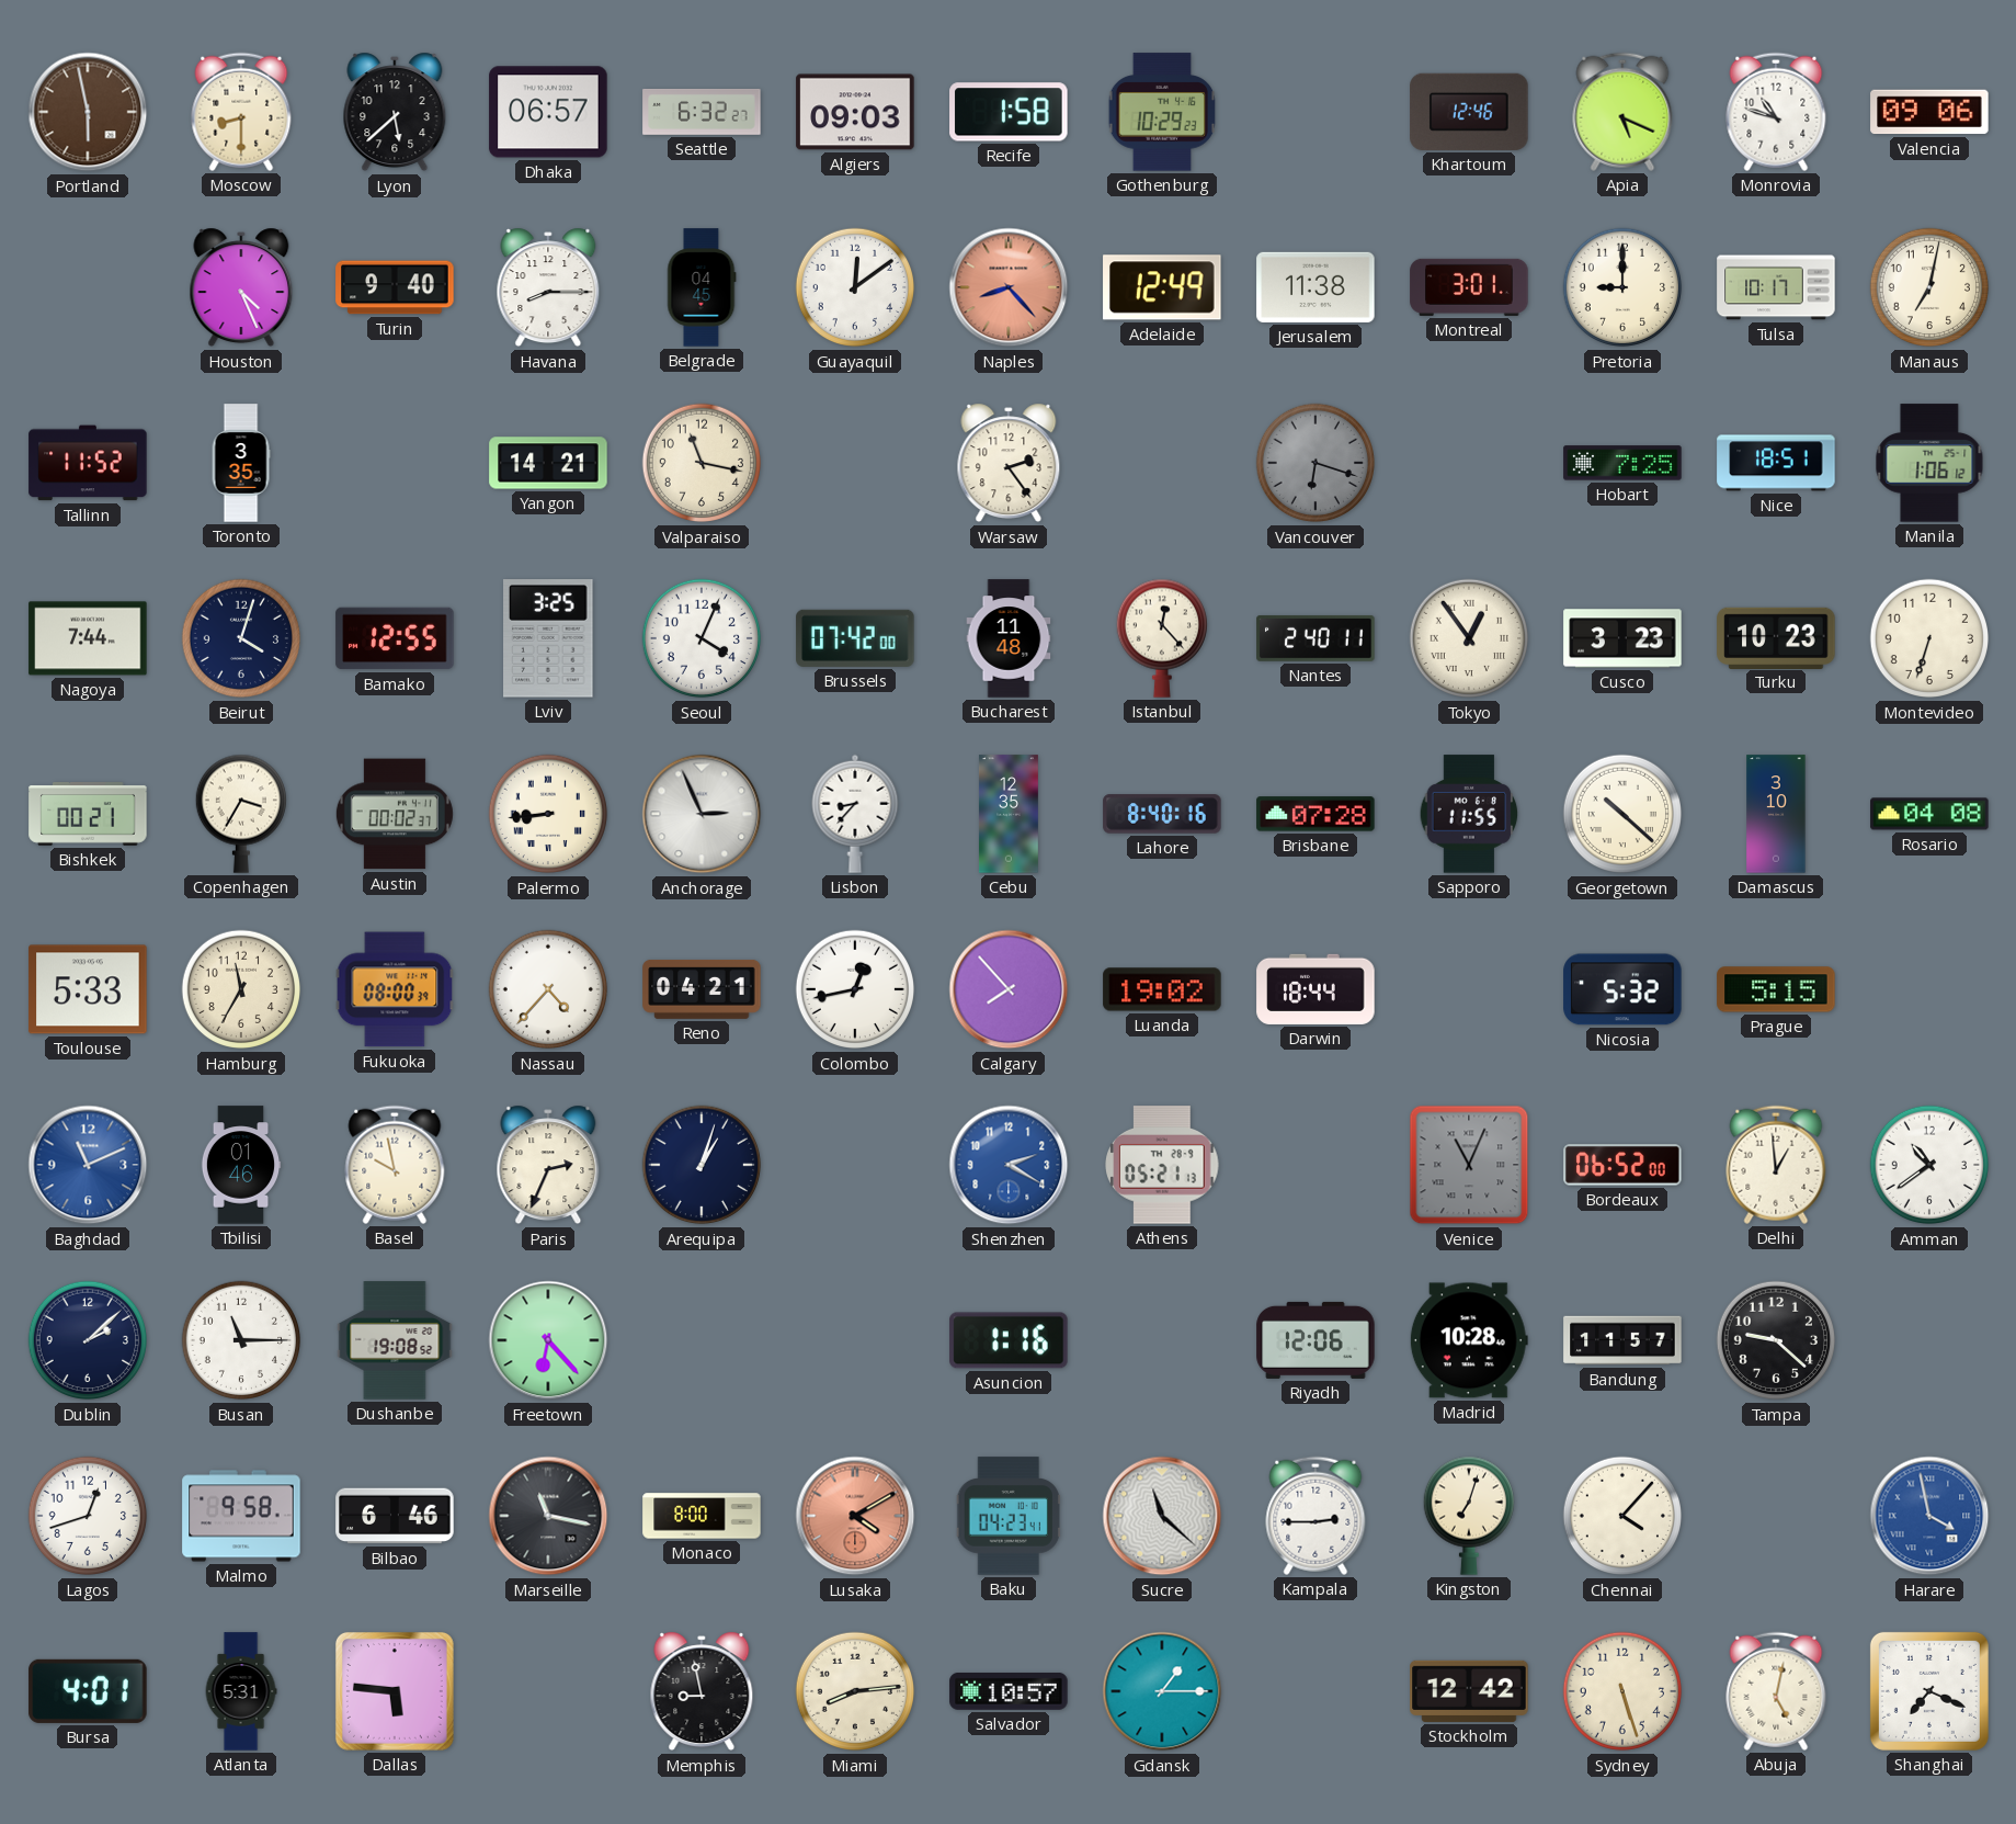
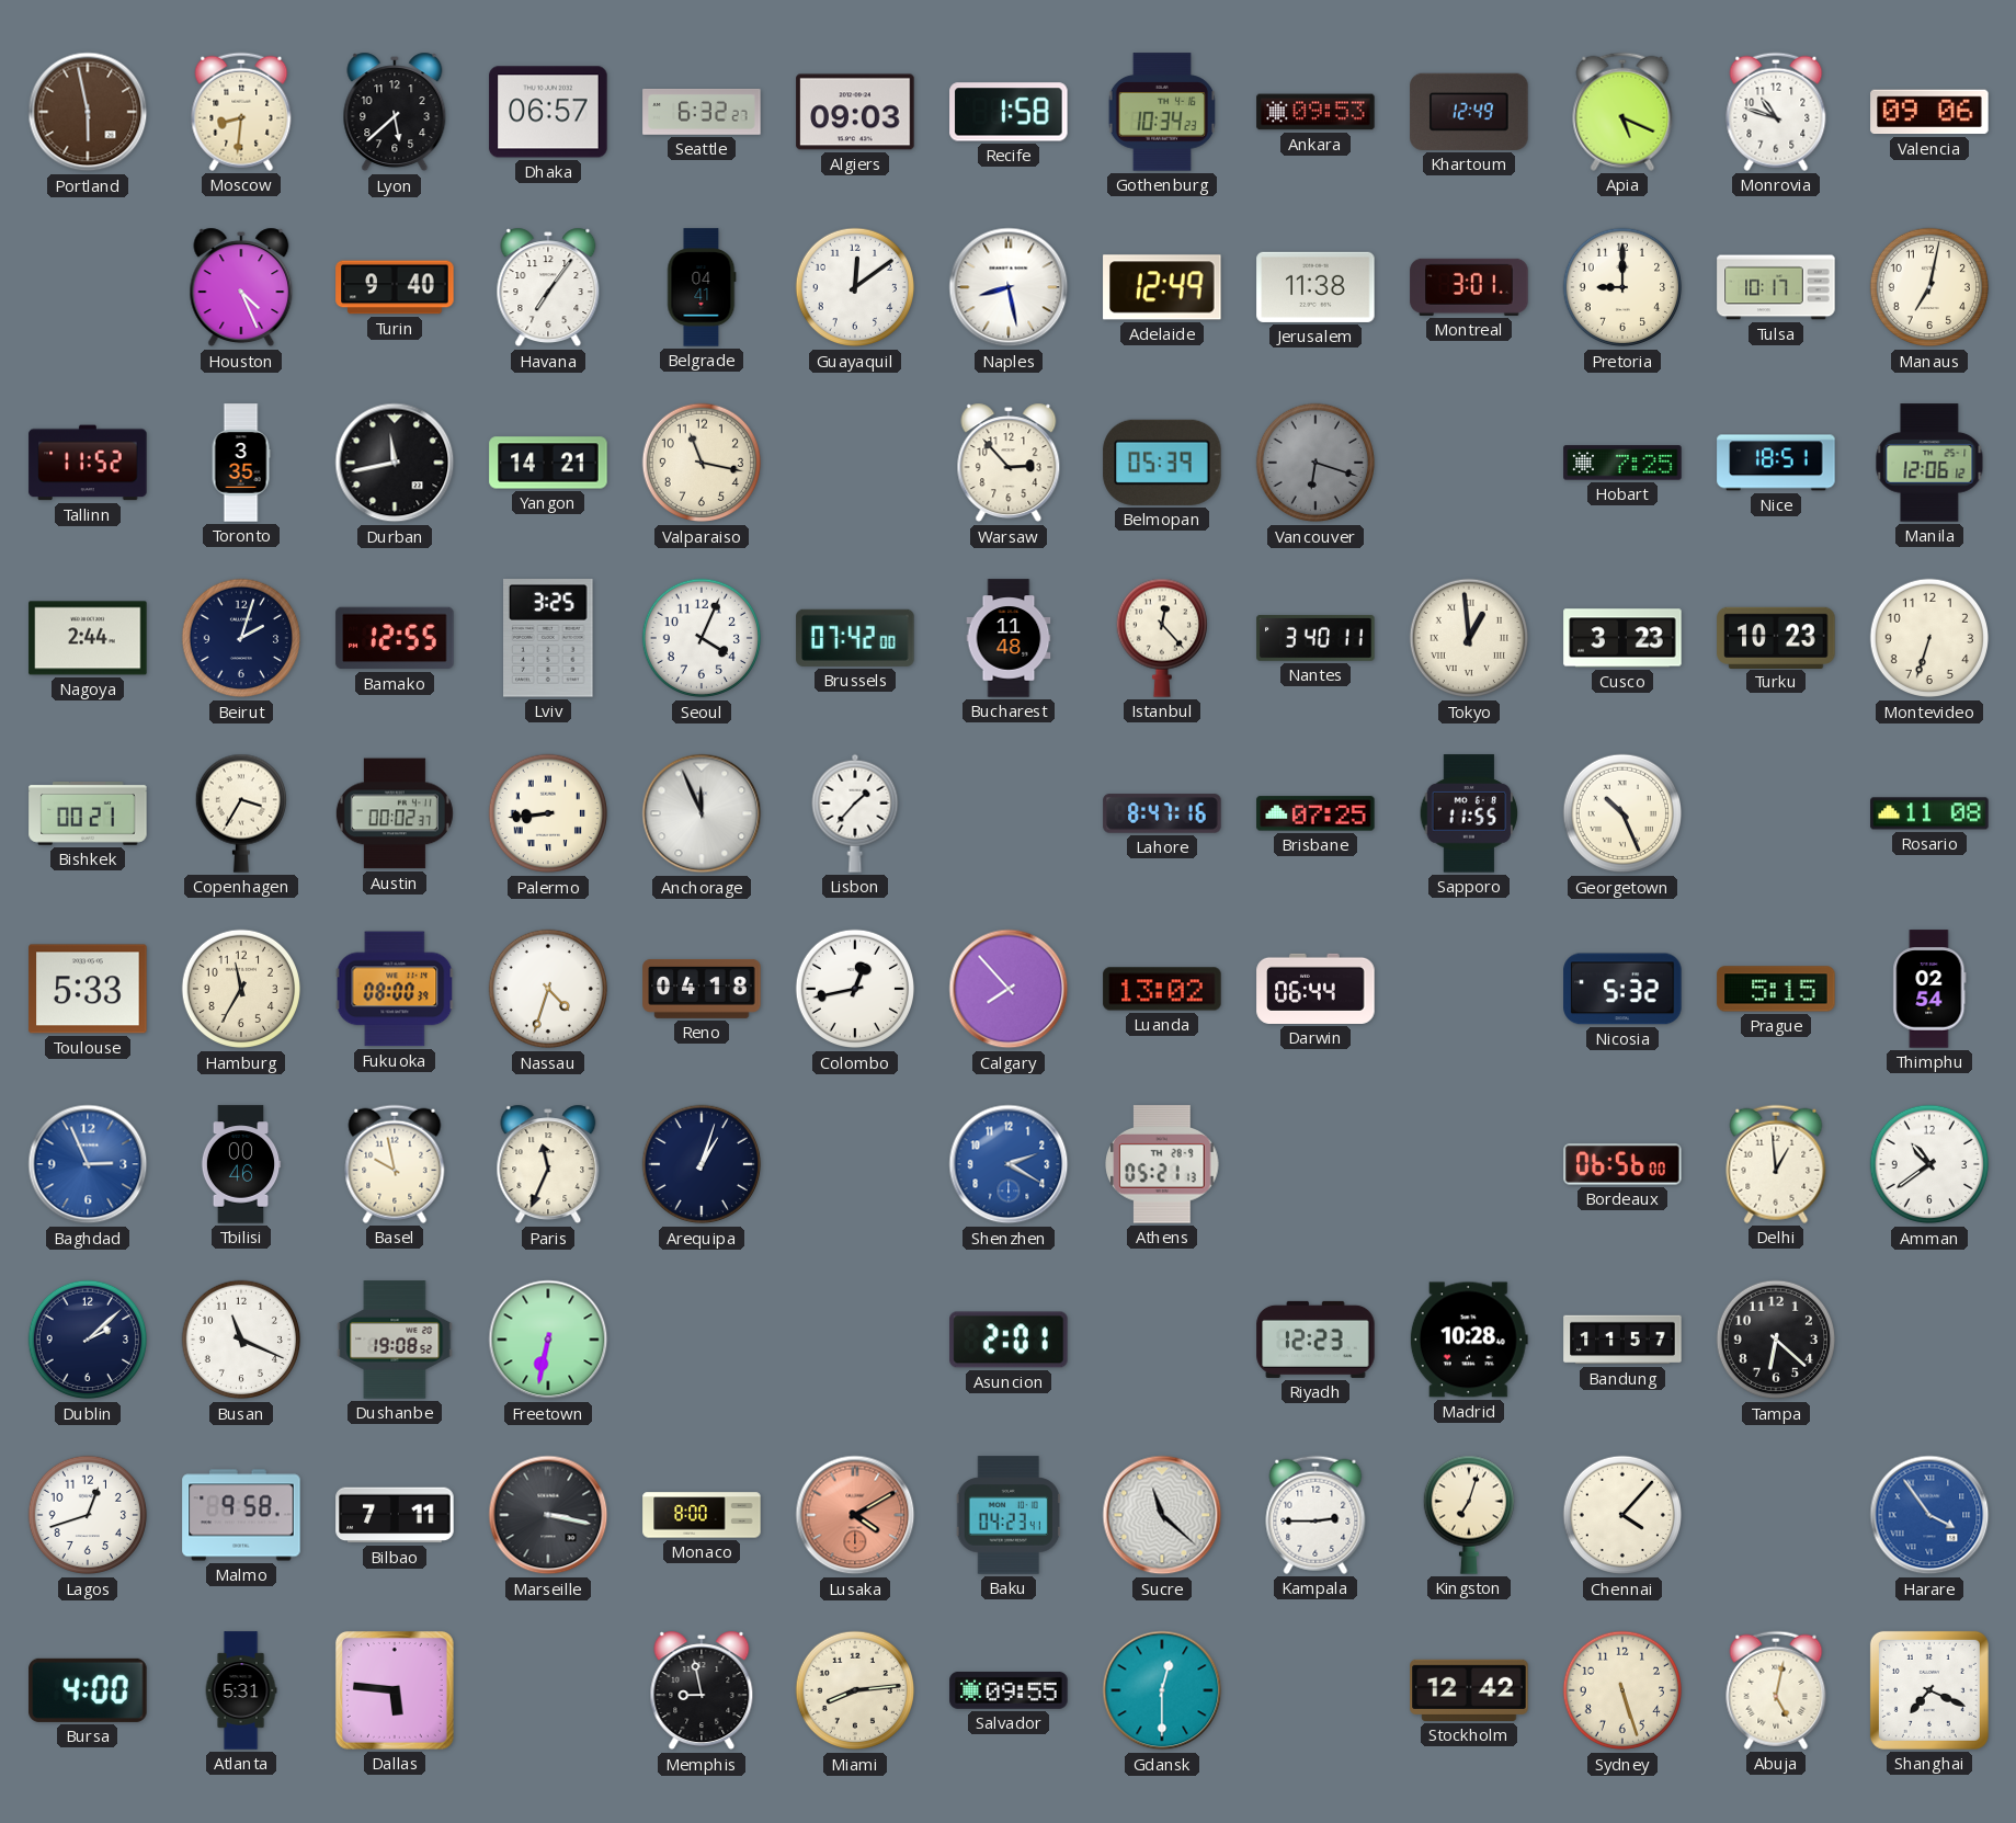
Moscow: 8:30 -> 8:31 (241, 112)
Gothenburg: 10:29 -> 10:34 (1161, 112)
Ankara: none -> 09:53 (1315, 112)
Khartoum: 12:46 -> 12:49 (1469, 112)
Havana: 8:15 -> 7:06 (548, 287)
Belgrade: 04:45 -> 04:41 (702, 287)
Naples: 8:23 -> 8:28 (1009, 287)
Naples dial: salmon -> white (1009, 287)
Durban: none -> 11:43 (395, 463)
Warsaw: 2:24 -> 2:53 (1009, 463)
Belmopan: none -> 05:39 (1162, 463)
Manila: 1:06 -> 12:06 (1929, 463)
Nagoya: 7:44 -> 2:44 (88, 638)
Beirut: 4:03 -> 2:03 (241, 638)
Nantes: 2:40 -> 3:40 (1315, 638)
Tokyo: 12:54 -> 12:59 (1469, 638)
Anchorage: 2:56 -> 11:56 (702, 813)
Lisbon: 8:37 -> 1:37 (855, 813)
Cebu: 12:35 -> none (1009, 814)
Lahore: 8:40 -> 8:47 (1162, 813)
Brisbane: 07:28 -> 07:25 (1315, 813)
Georgetown: 10:22 -> 10:26 (1622, 813)
Damascus: 3:10 -> none (1776, 814)
Rosario: 04:08 -> 11:08 (1929, 813)
Nassau: 4:37 -> 4:33 (548, 989)
Reno: 04:21 -> 04:18 (702, 989)
Luanda: 19:02 -> 13:02 (1162, 989)
Darwin: 18:44 -> 06:44 (1315, 989)
Thimphu: none -> 02:54 (1929, 989)
Baghdad: 11:11 -> 2:56 (88, 1164)
Tbilisi: 01:46 -> 00:46 (241, 1164)
Paris: 2:34 -> 11:34 (548, 1164)
Venice: 11:04 -> none (1469, 1165)
Bordeaux: 06:52 -> 06:56 (1622, 1164)
Busan: 11:15 -> 11:19 (241, 1340)
Freetown: 6:23 -> 6:32 (548, 1340)
Asuncion: 1:16 -> 2:01 (1009, 1340)
Riyadh: 12:06 -> 12:23 (1315, 1340)
Tampa: 9:22 -> 6:22 (1776, 1340)
Bilbao: 6:46 -> 7:11 (395, 1515)
Marseille: 11:17 -> 3:17 (548, 1515)
Harare: 3:58 -> 3:54 (1929, 1515)
Bursa: 4:01 -> 4:00 (88, 1690)
Salvador: 10:57 -> 09:55 (1009, 1690)
Gdansk: 1:15 -> 12:30 (1162, 1690)
